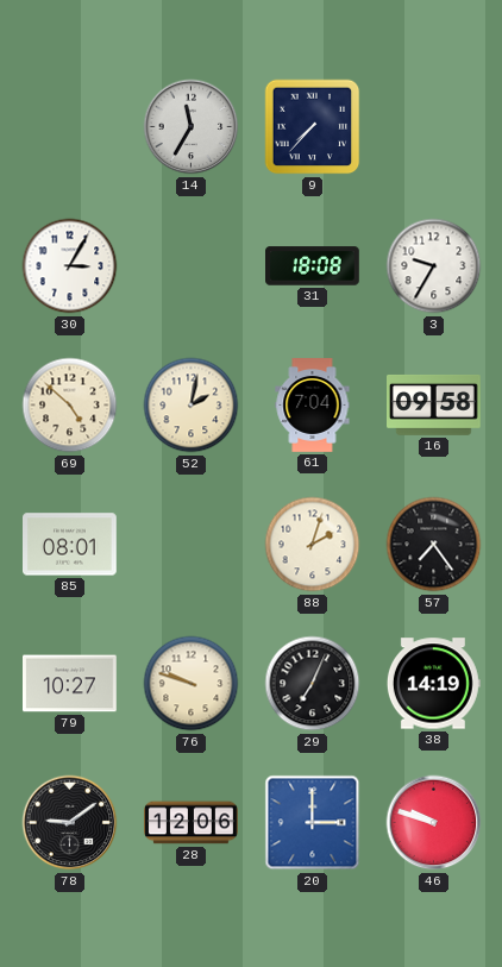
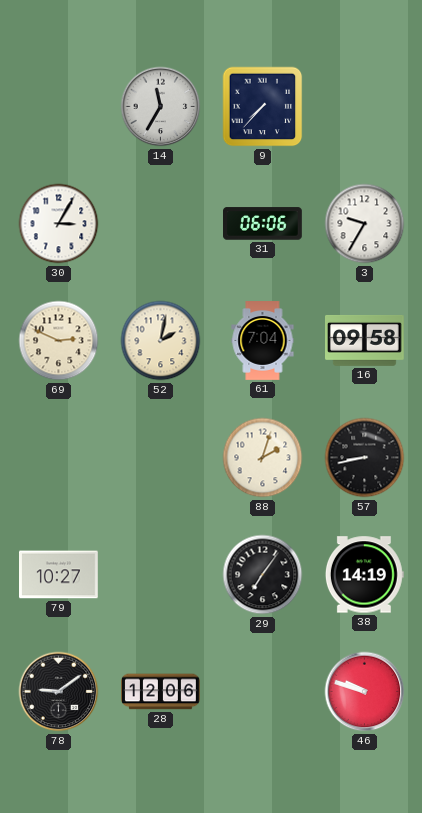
31: 18:08 -> 06:06 (263, 224)
69: 4:52 -> 2:49 (59, 341)
85: 08:01 -> none (70, 545)
57: 7:24 -> 8:43 (365, 458)
76: 9:48 -> none (192, 684)
29: 7:04 -> 7:06 (263, 575)
20: 3:00 -> none (313, 823)
